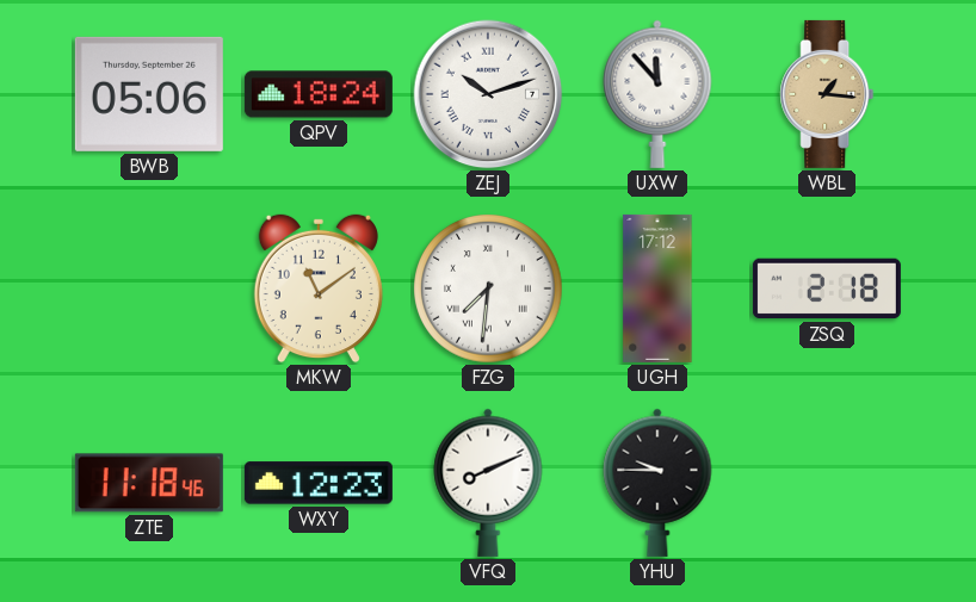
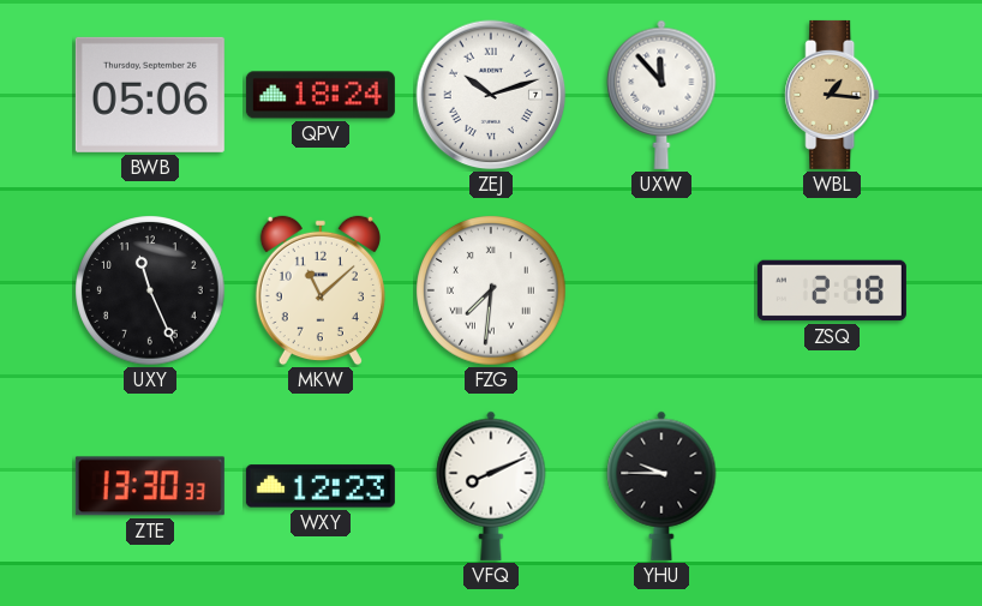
UXY: none -> 11:26 (150, 290)
MKW: 11:09 -> 11:08 (321, 290)
UGH: 17:12 -> none (657, 288)
ZTE: 11:18 -> 13:30 (150, 486)
